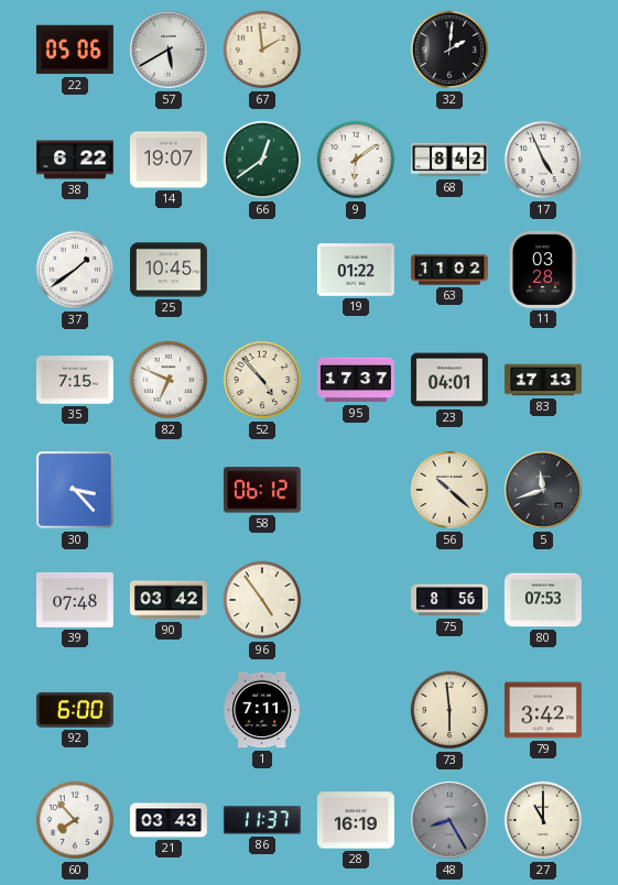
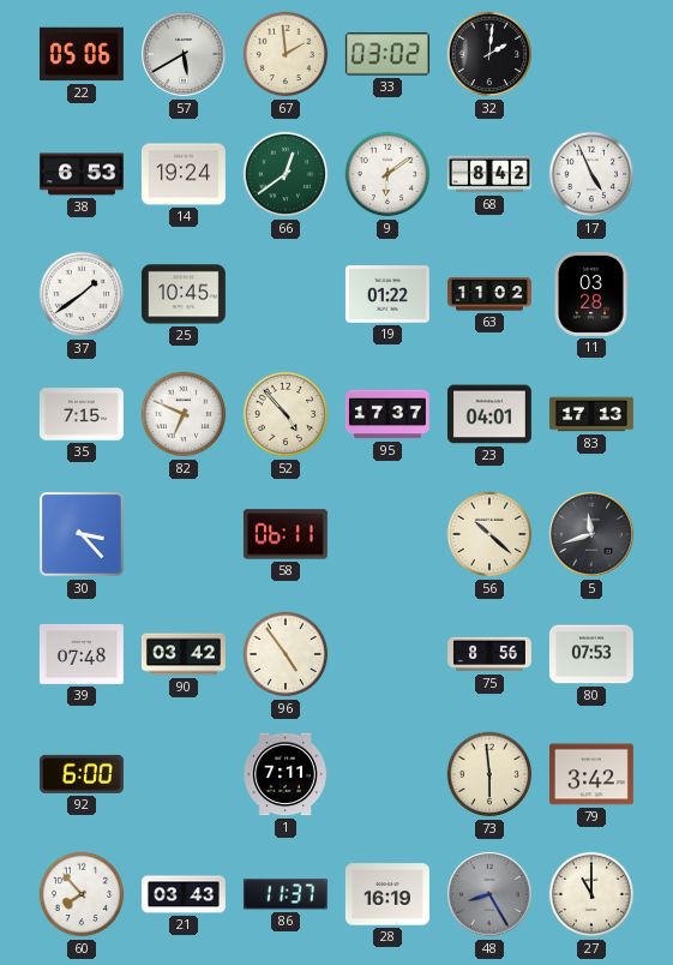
33: none -> 03:02 (387, 54)
38: 6:22 -> 6:53 (82, 174)
14: 19:07 -> 19:24 (184, 174)
58: 06:12 -> 06:11 (286, 534)
